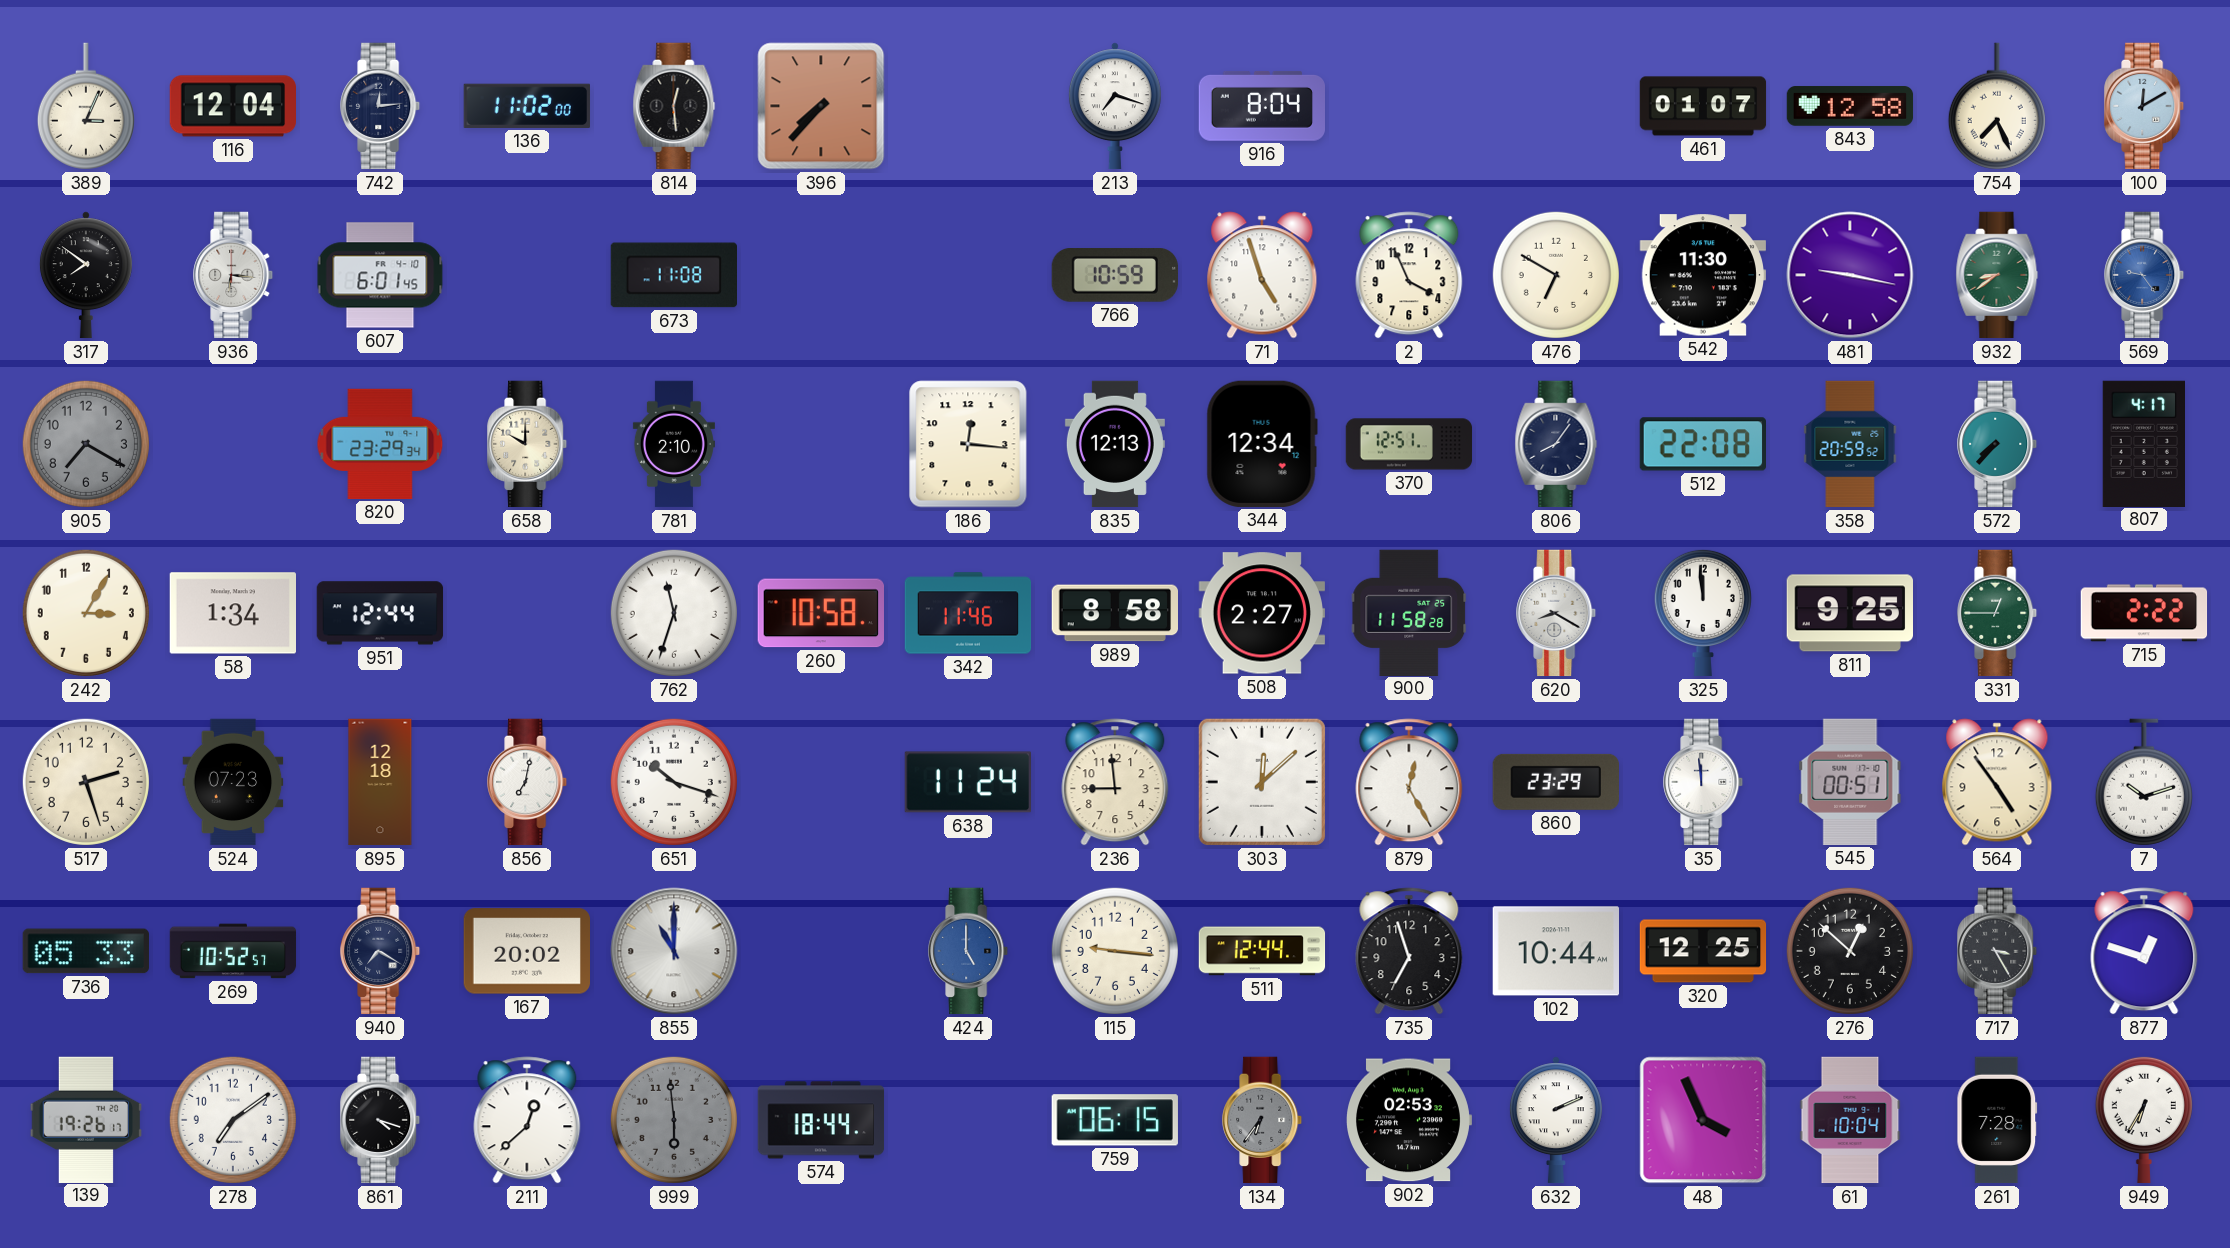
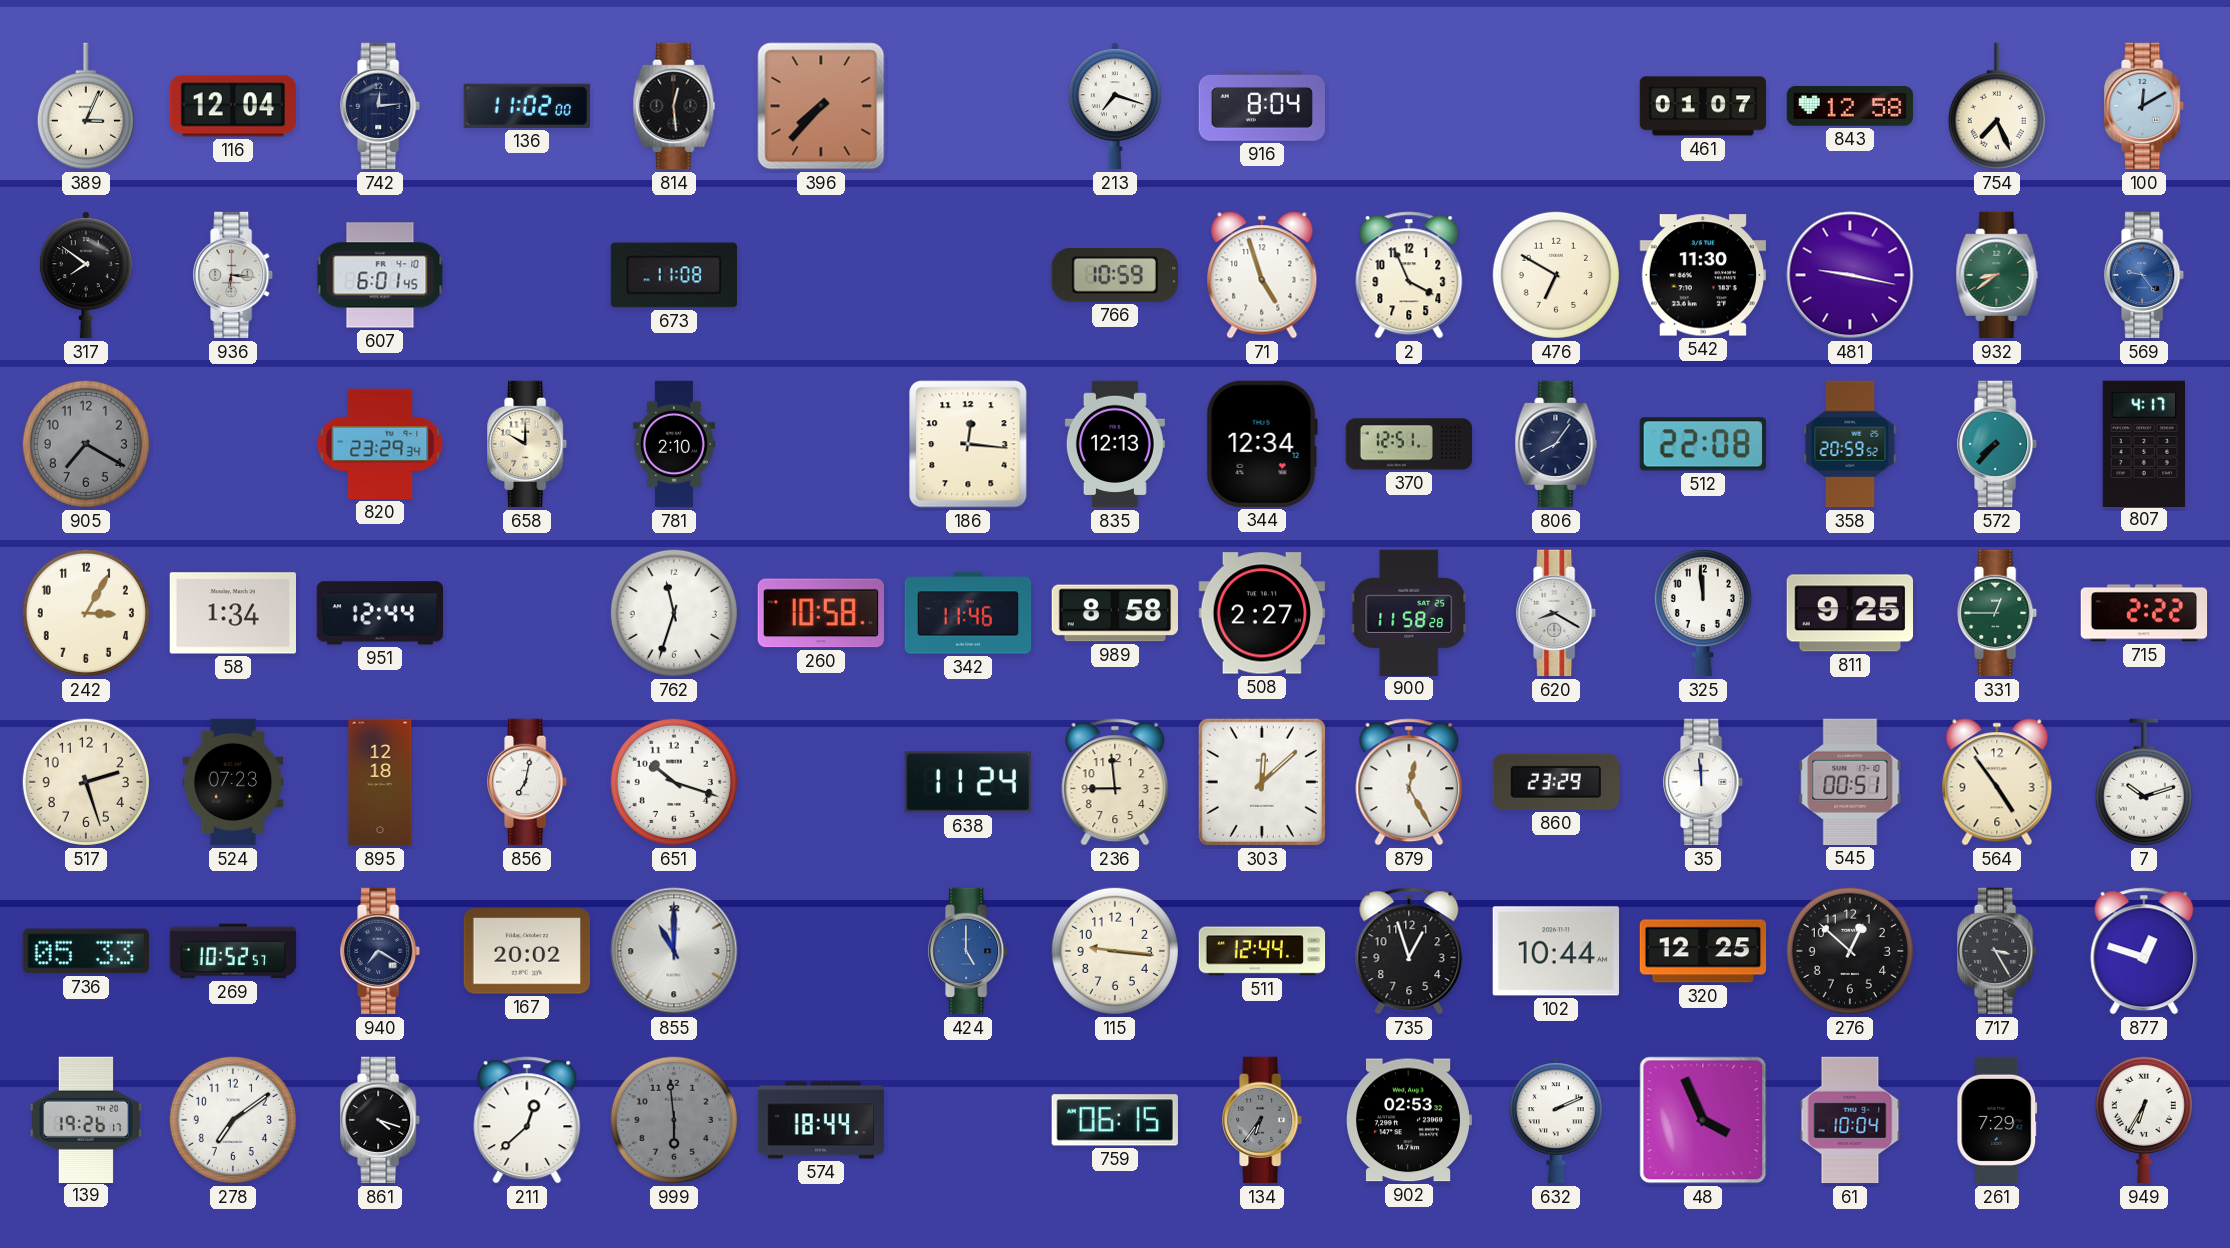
735: 6:57 -> 12:57 (1409, 951)
261: 7:28 -> 7:29 (1997, 1120)
